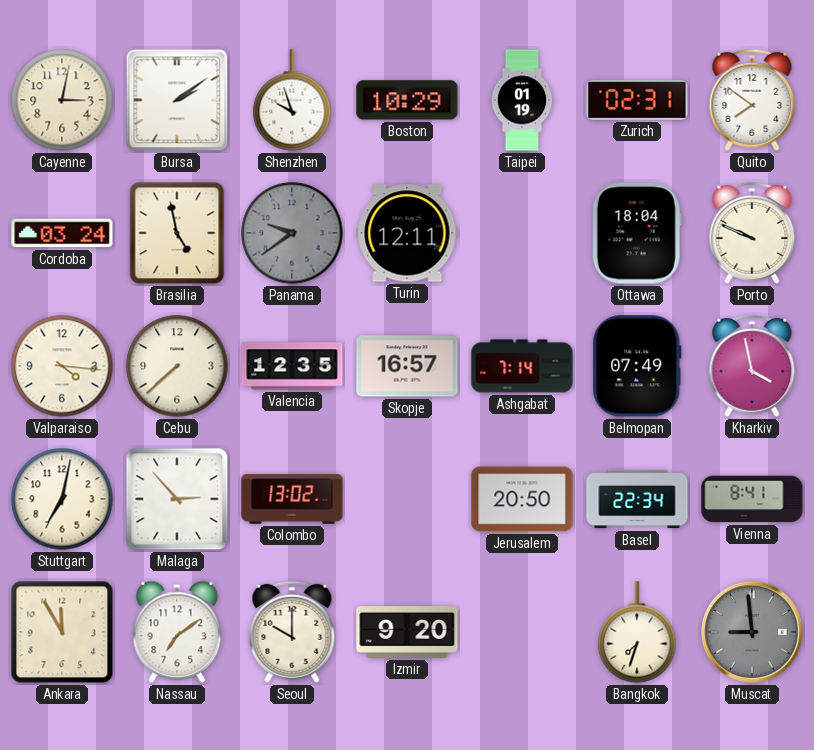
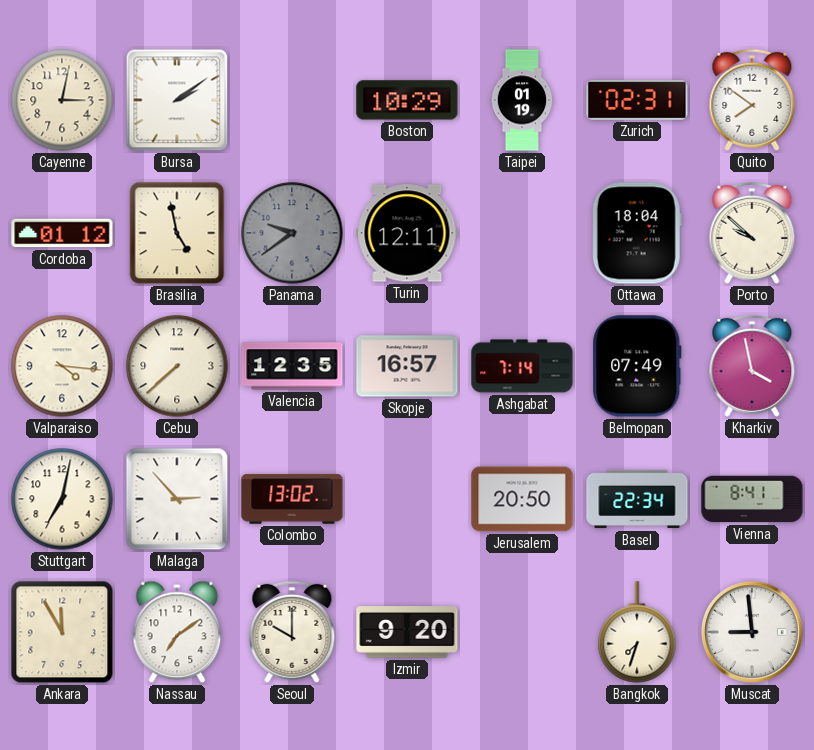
Shenzhen: 9:57 -> none (292, 100)
Cordoba: 03:24 -> 01:12 (62, 233)
Porto: 9:49 -> 9:52 (752, 233)
Muscat dial: grey -> white (753, 633)
